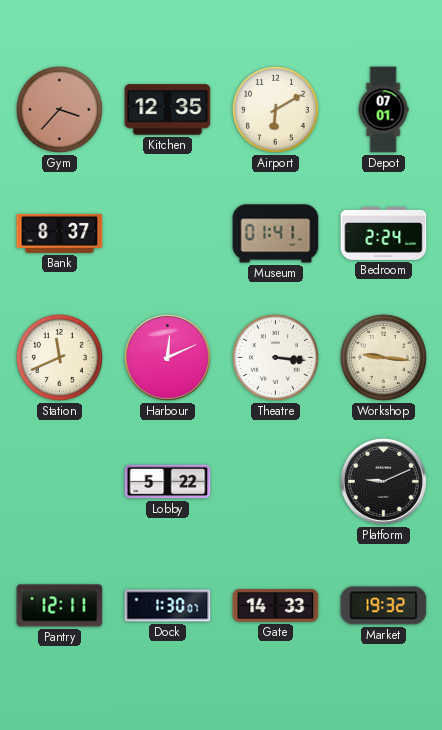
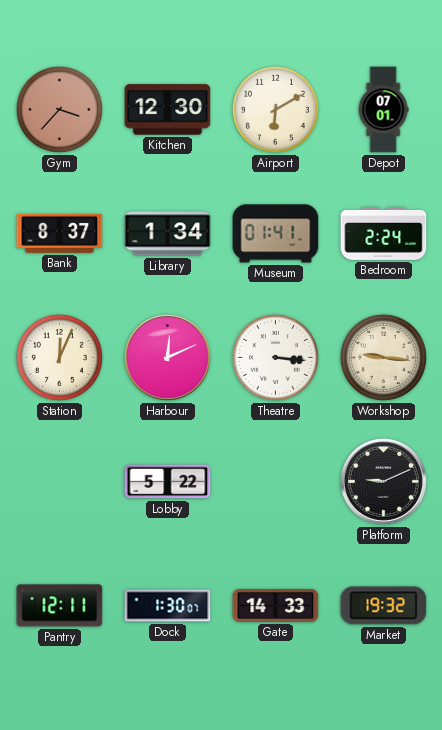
Kitchen: 12:35 -> 12:30 (168, 110)
Library: none -> 1:34 (168, 234)
Station: 11:41 -> 12:04 (59, 357)
